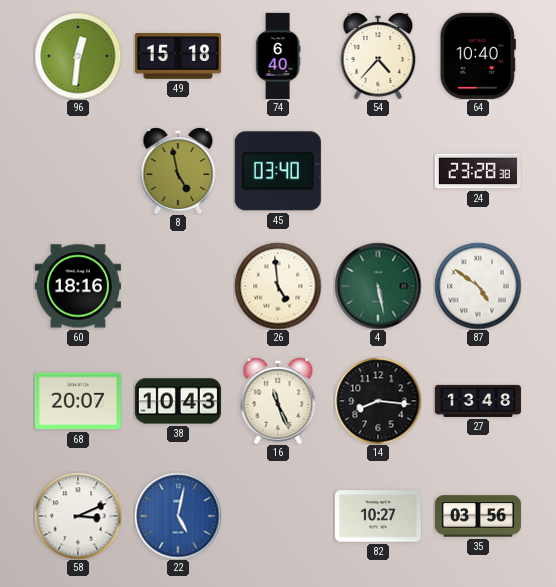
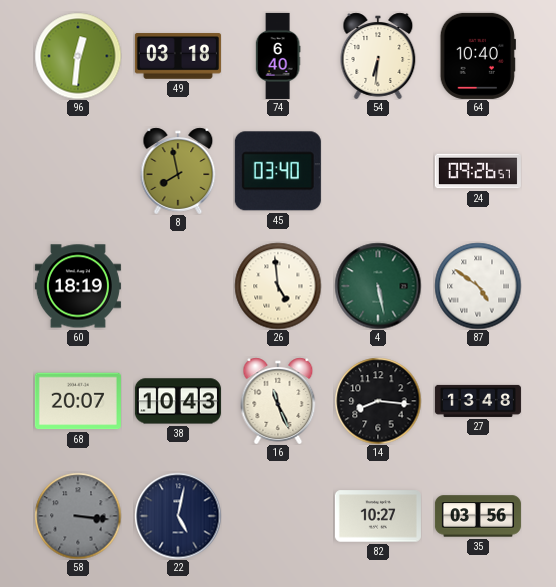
49: 15:18 -> 03:18 (178, 56)
54: 4:37 -> 6:31 (378, 56)
8: 4:58 -> 7:58 (178, 171)
24: 23:28 -> 09:26 (478, 171)
60: 18:16 -> 18:19 (78, 286)
58: 3:11 -> 3:16 (78, 516)
58 dial: white -> grey (78, 516)
22 dial: blue -> navy (178, 516)
